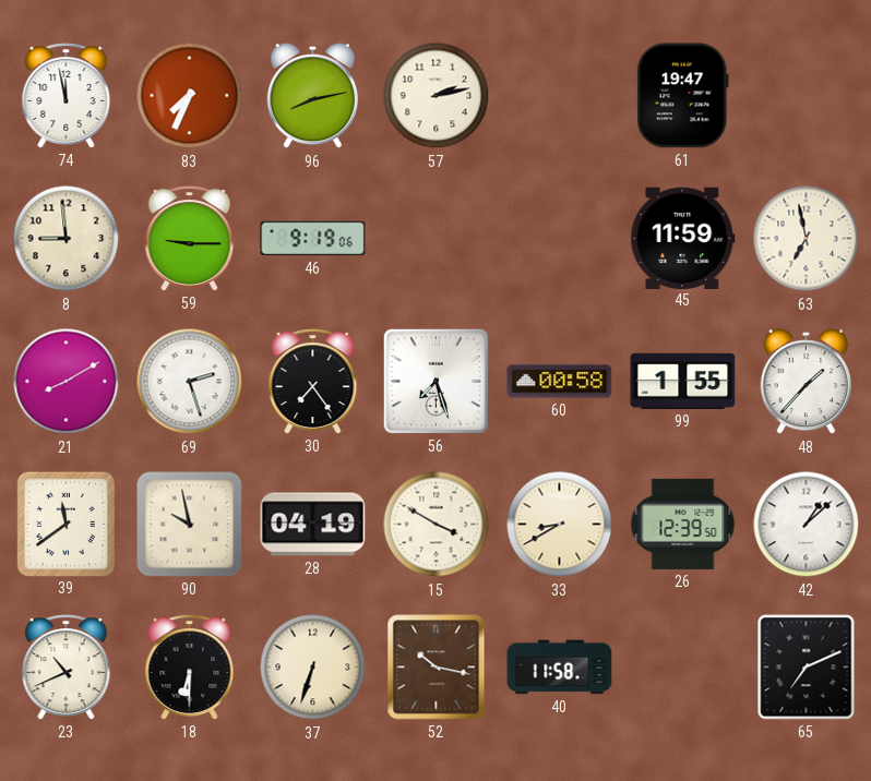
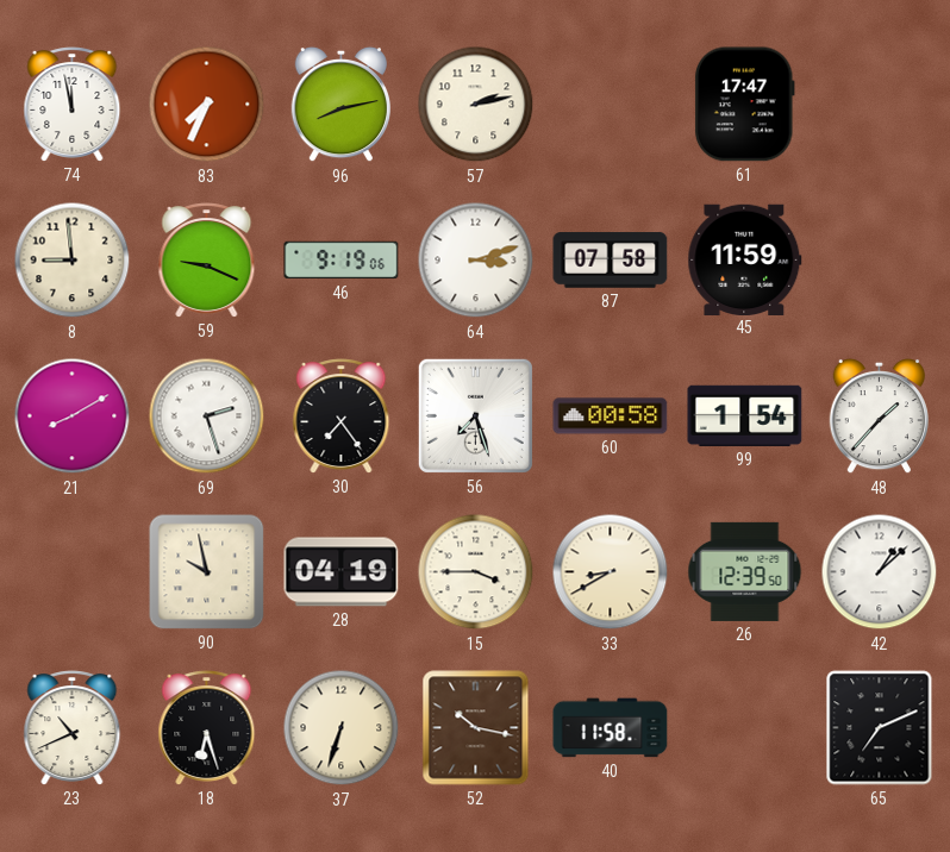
61: 19:47 -> 17:47 (744, 105)
59: 9:15 -> 9:19 (207, 261)
64: none -> 3:12 (476, 261)
87: none -> 07:58 (611, 261)
63: 6:58 -> none (807, 239)
99: 1:55 -> 1:54 (745, 415)
39: 11:39 -> none (65, 524)
15: 3:50 -> 3:45 (476, 572)
18: 6:30 -> 6:27 (207, 728)
